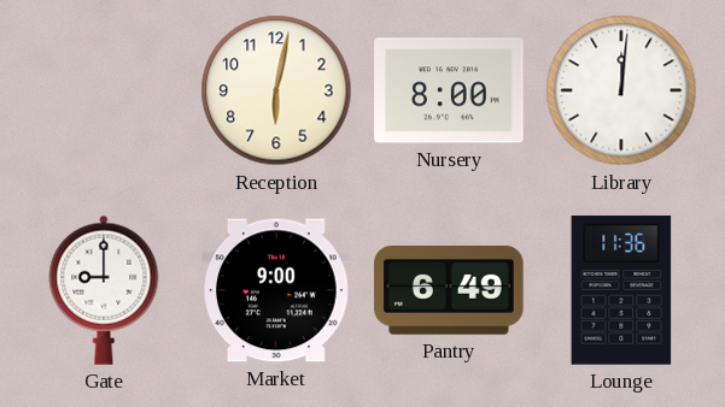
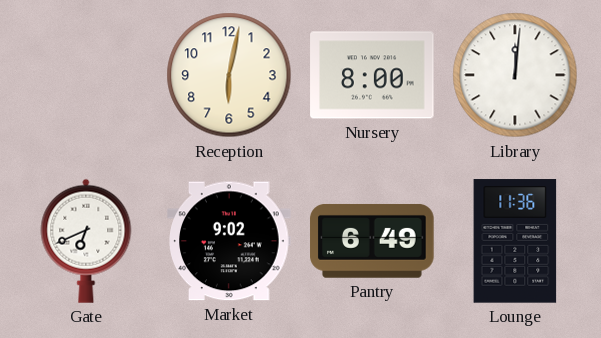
Gate: 9:00 -> 6:41 (86, 241)
Market: 9:00 -> 9:02 (229, 241)
